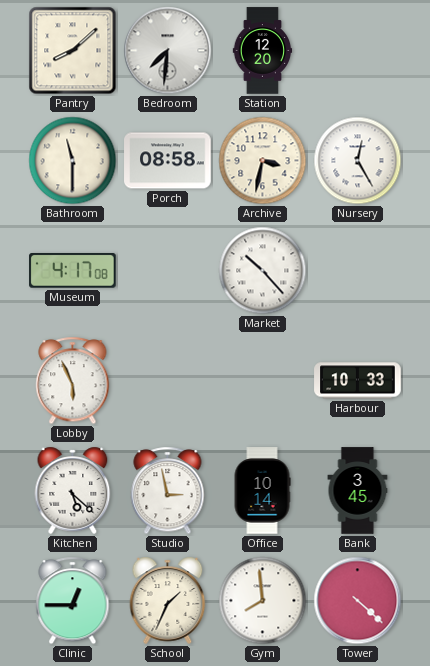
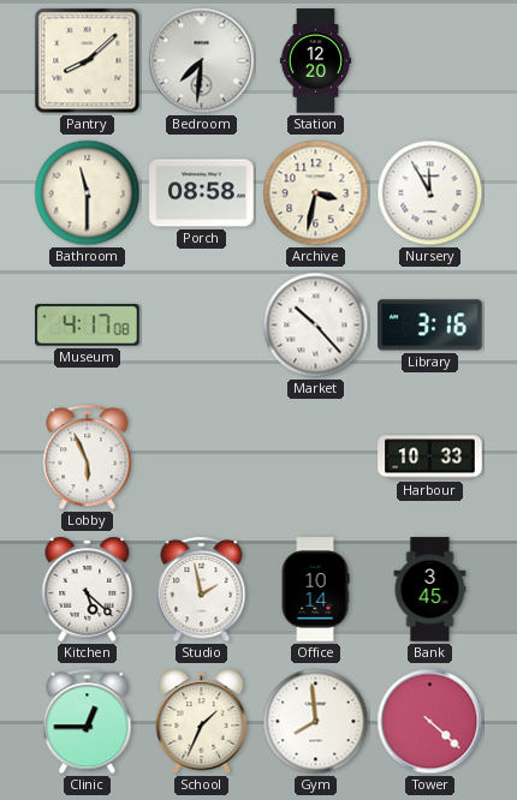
Nursery: 12:25 -> 11:55 (430, 193)
Library: none -> 3:16 (430, 326)
Studio: 2:58 -> 1:58 (202, 590)
